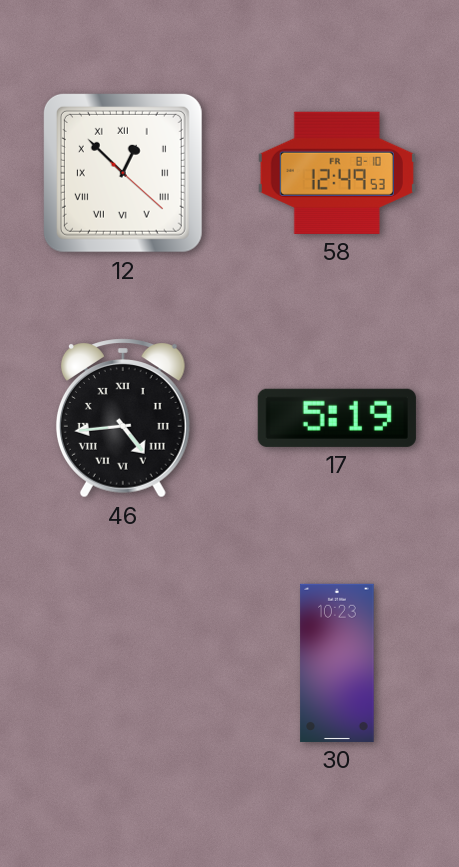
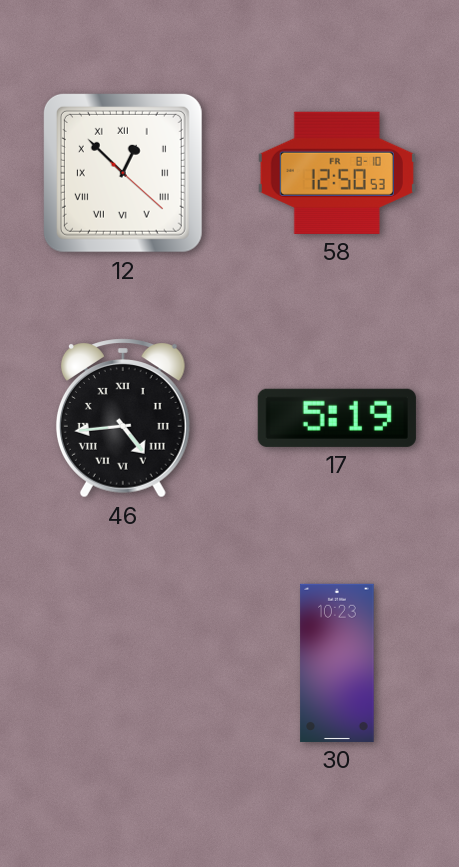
58: 12:49 -> 12:50 (337, 173)
